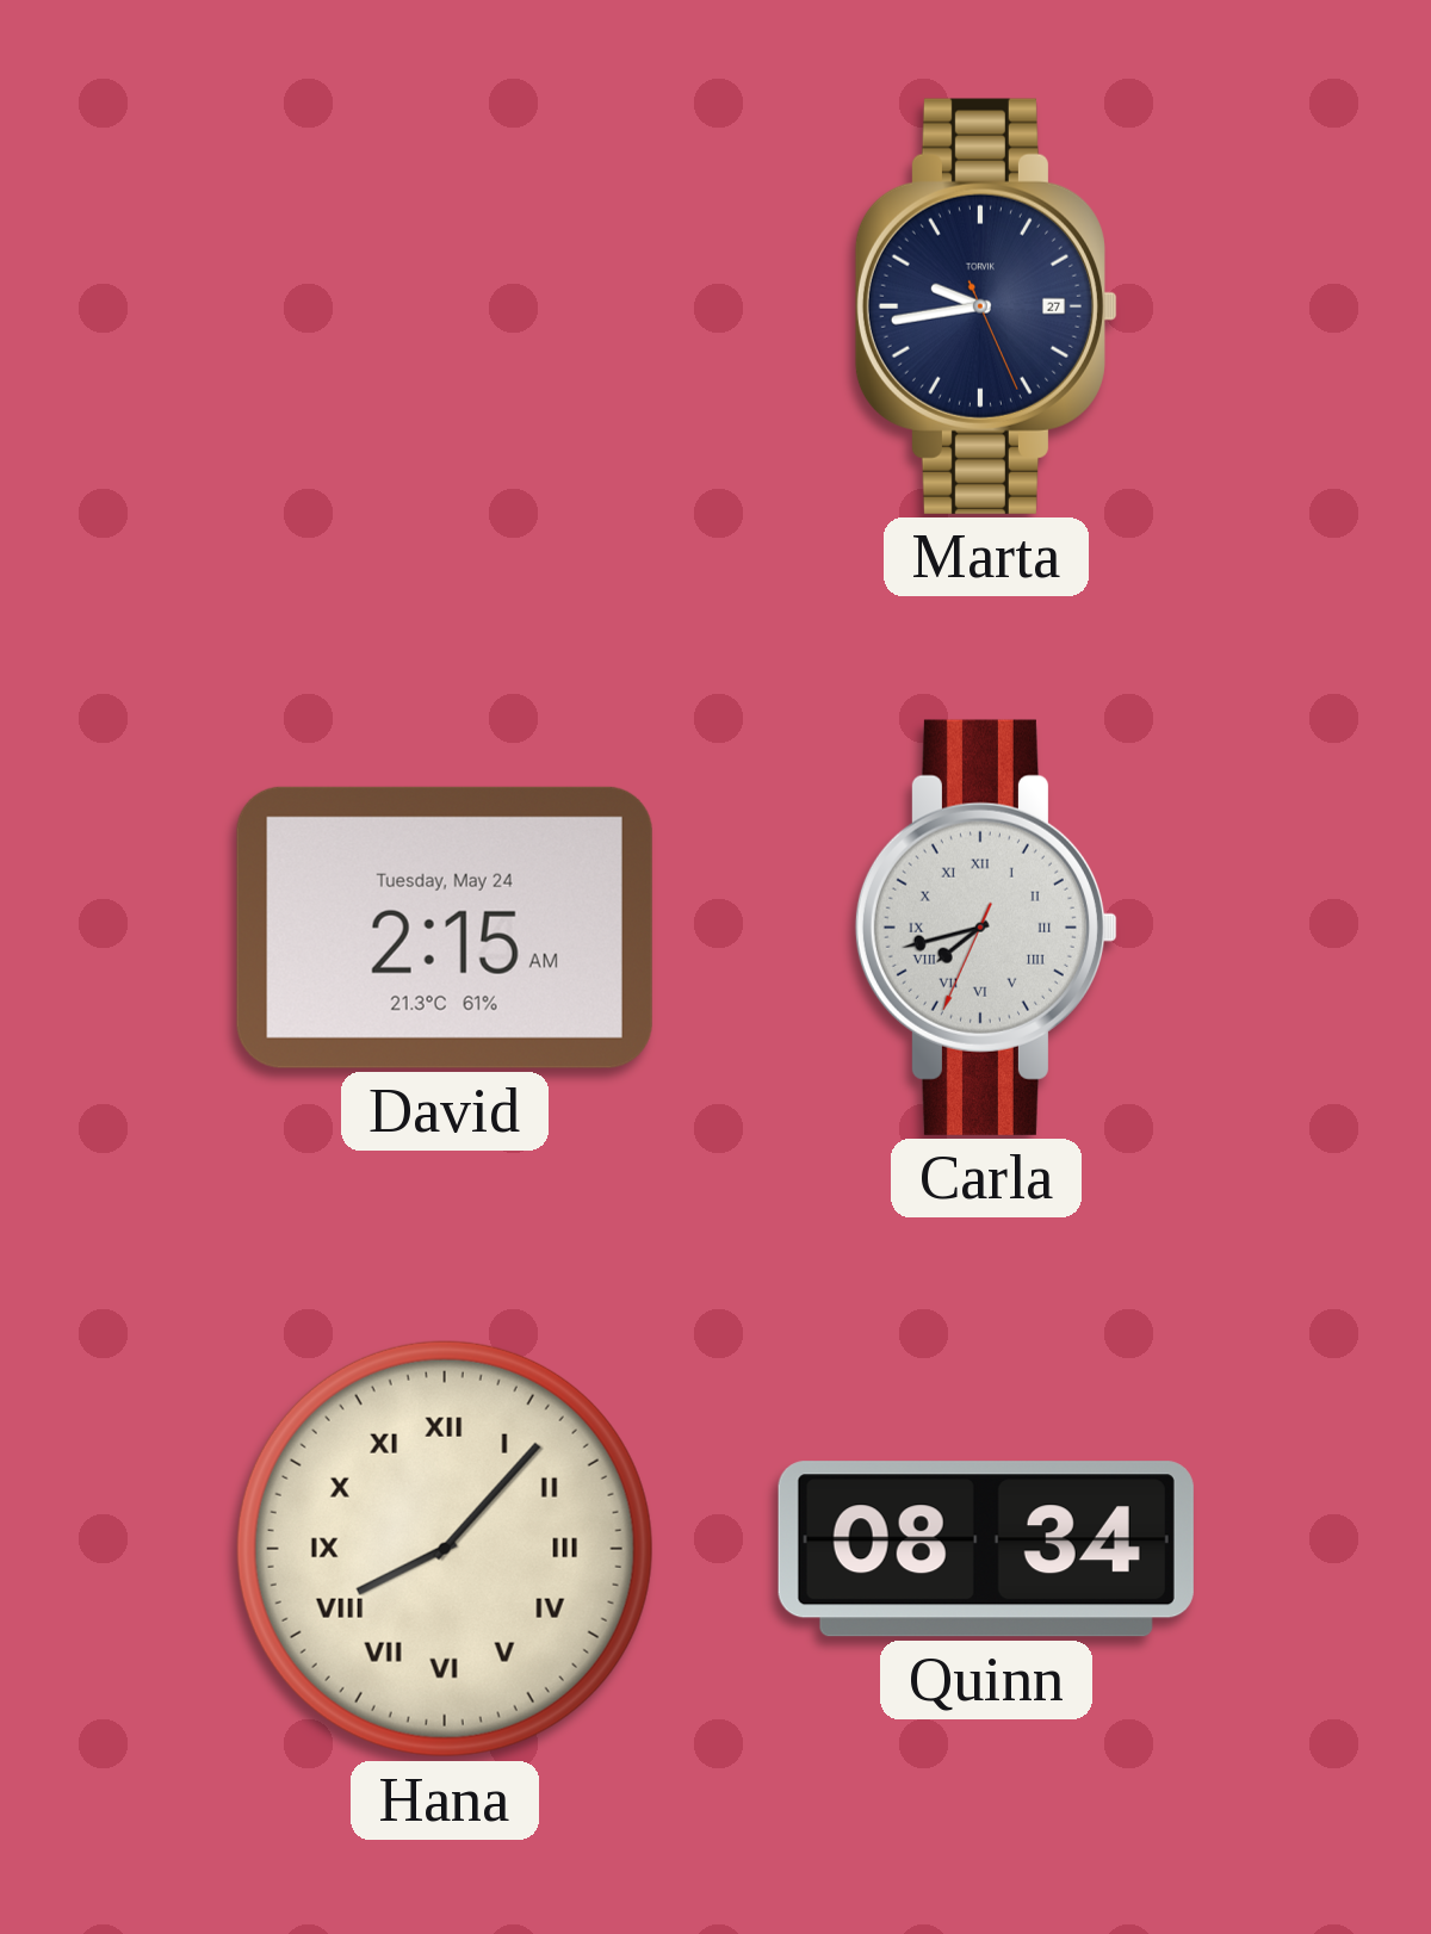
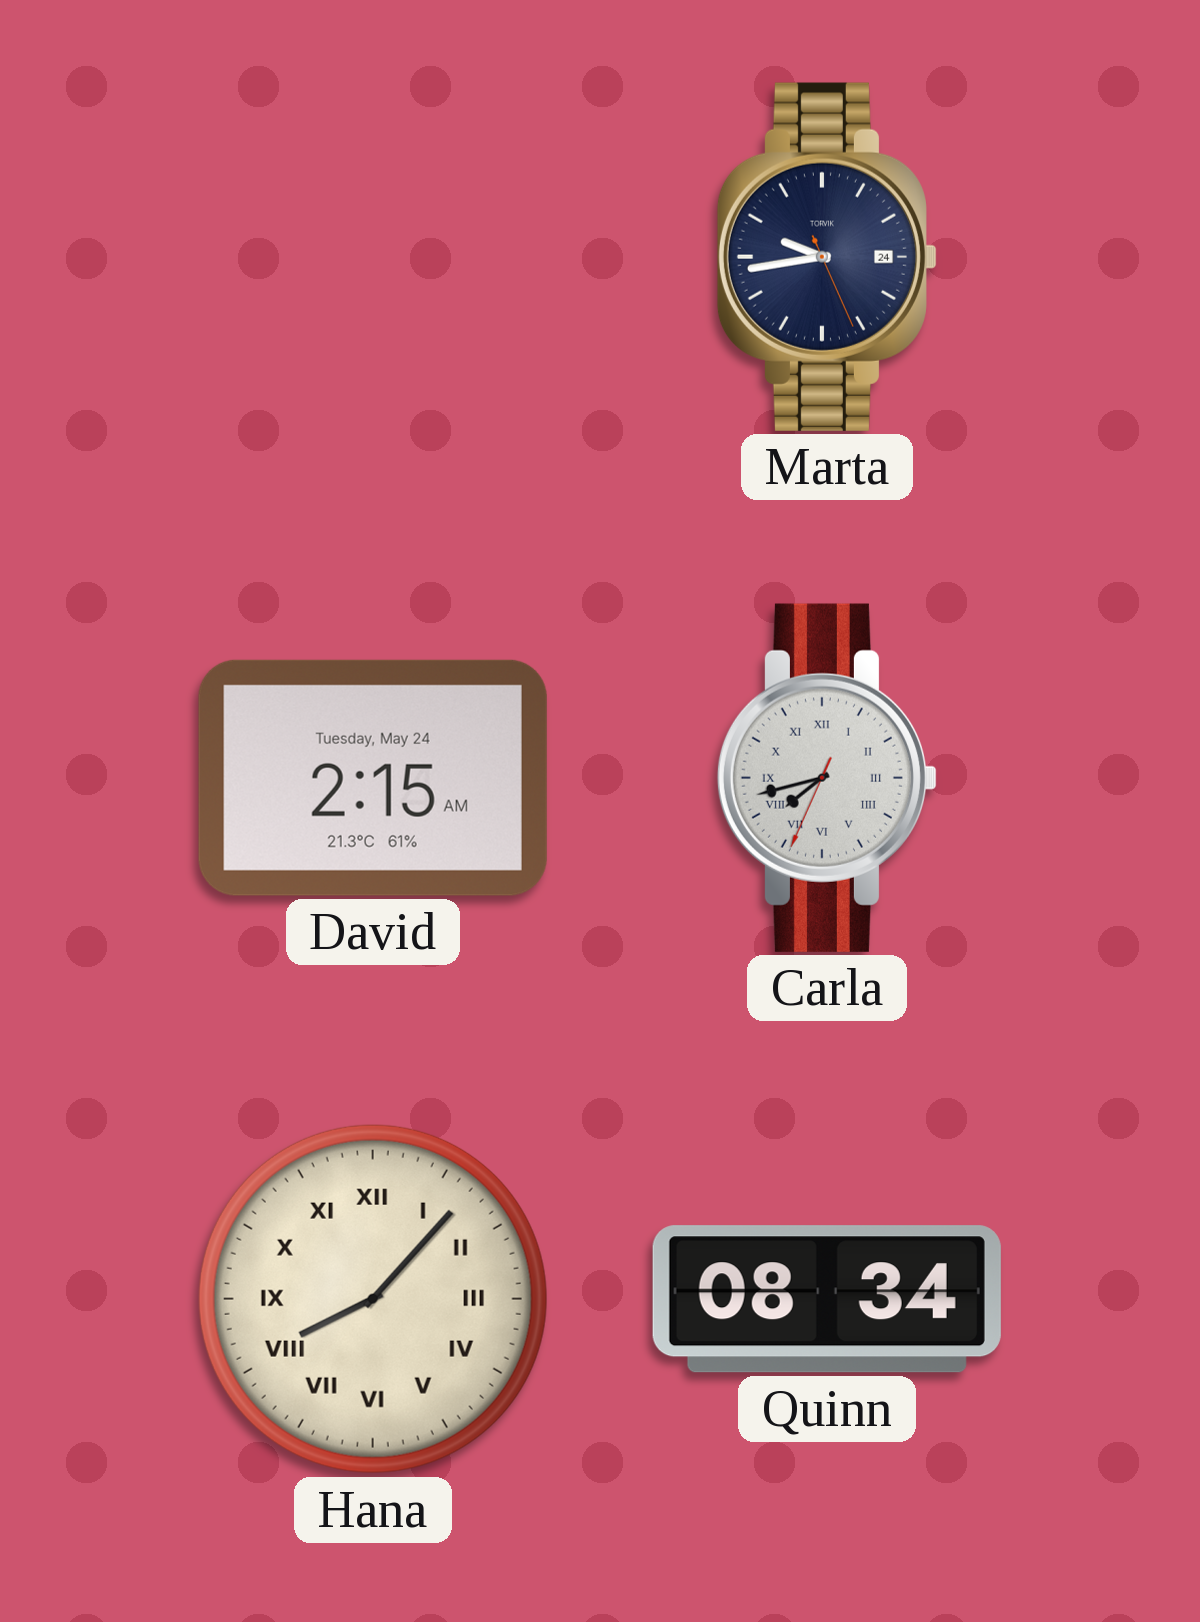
Marta date: 27 -> 24 (827, 257)
